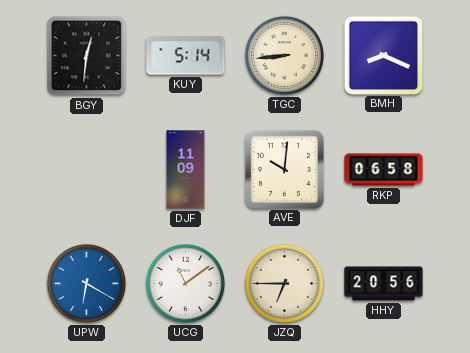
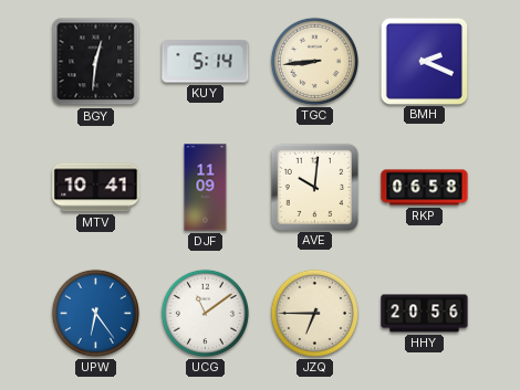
BMH: 8:19 -> 2:19 (424, 61)
MTV: none -> 10:41 (96, 188)
UPW: 6:20 -> 6:24 (95, 313)
